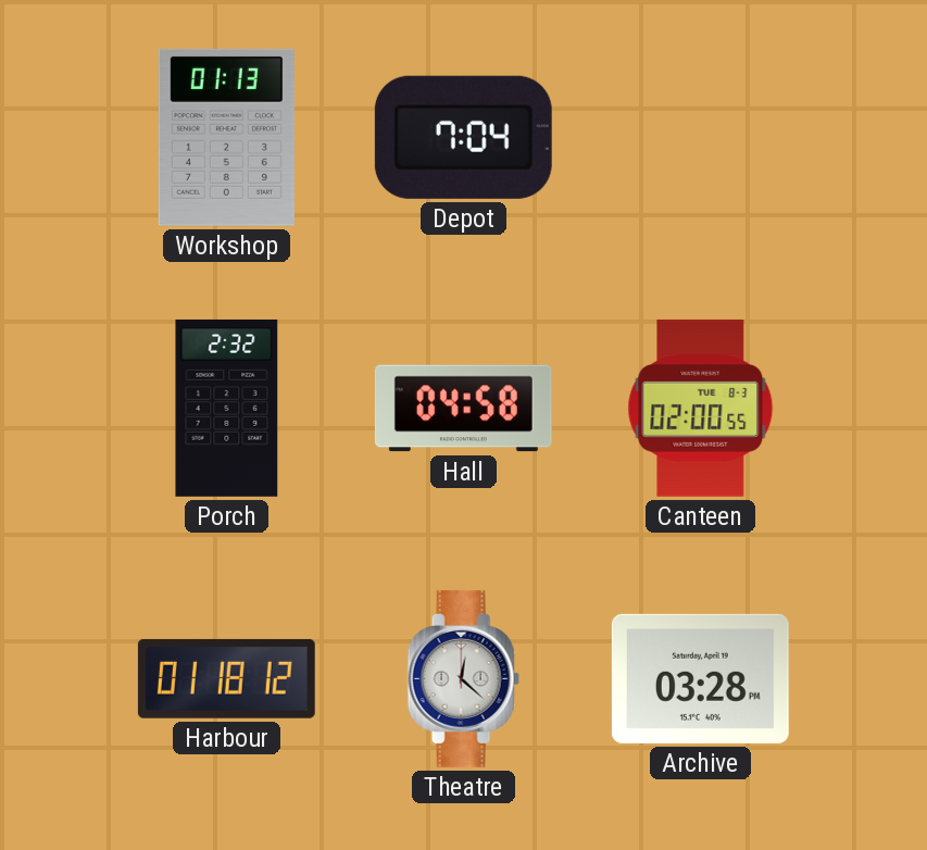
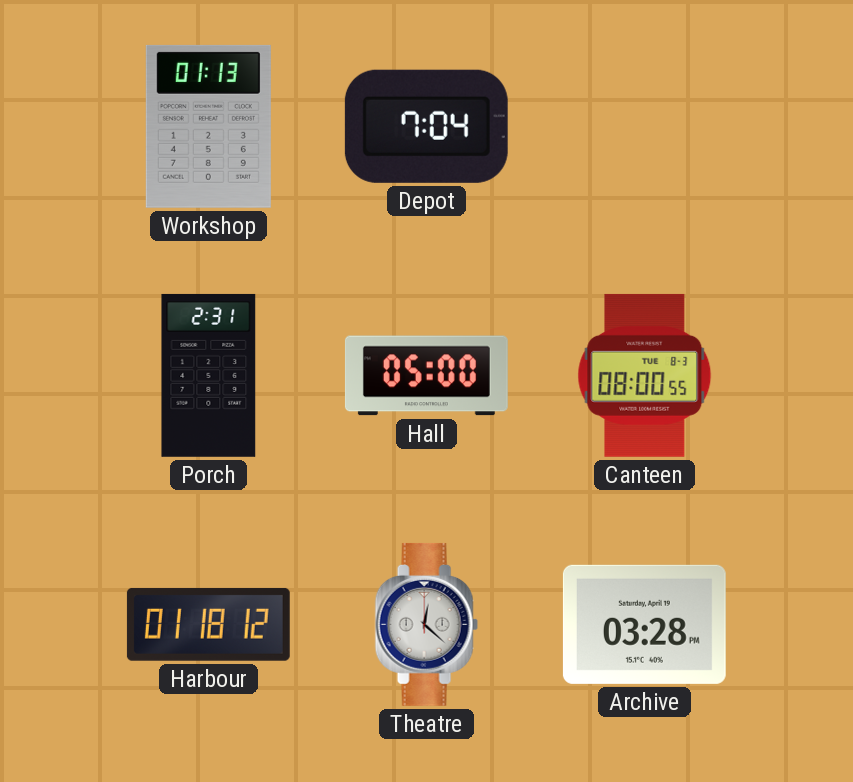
Porch: 2:32 -> 2:31 (209, 375)
Hall: 04:58 -> 05:00 (426, 376)
Canteen: 02:00 -> 08:00 (645, 375)
